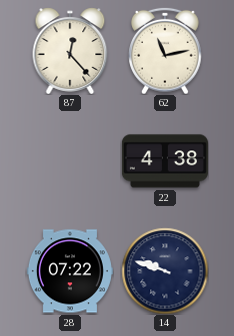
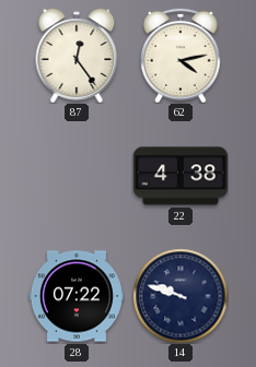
87: 12:23 -> 12:24 (77, 56)
62: 11:13 -> 4:13 (181, 56)
